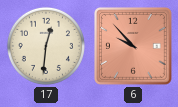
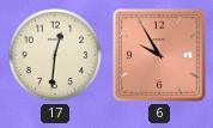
6: 9:53 -> 9:55 (160, 56)
